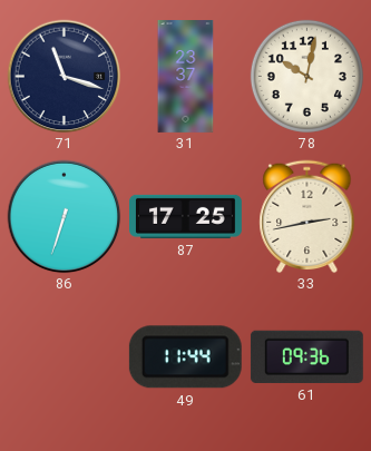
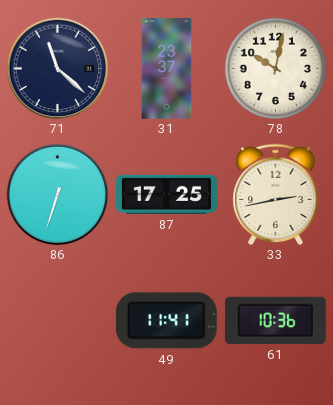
71: 11:18 -> 11:22 (57, 68)
49: 11:44 -> 11:41 (166, 321)
61: 09:36 -> 10:36 (275, 320)
